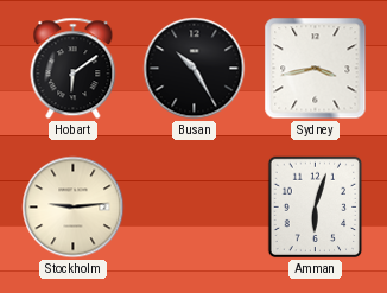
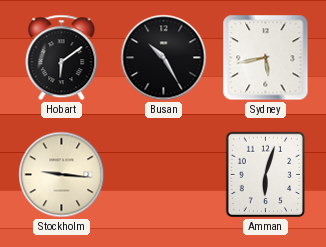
Sydney: 3:43 -> 5:43 (266, 58)
Stockholm: 9:14 -> 9:16 (62, 175)
